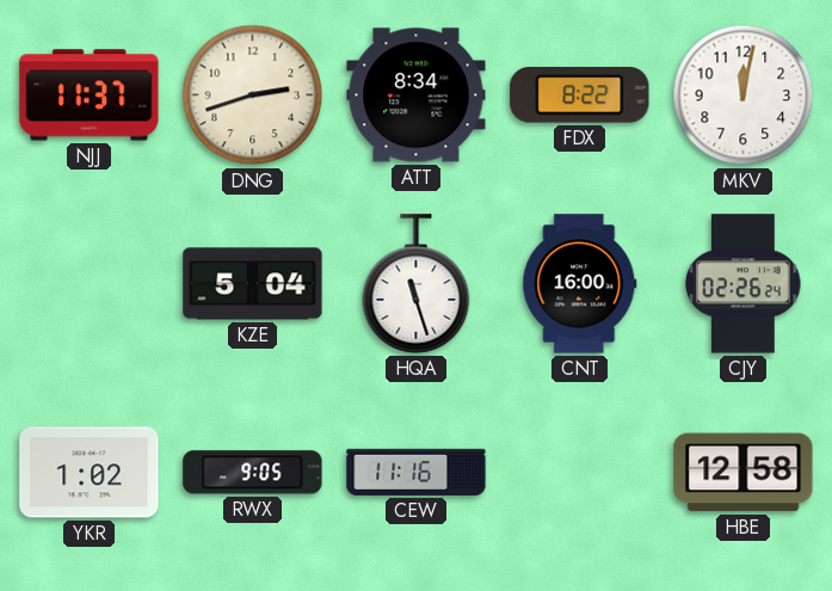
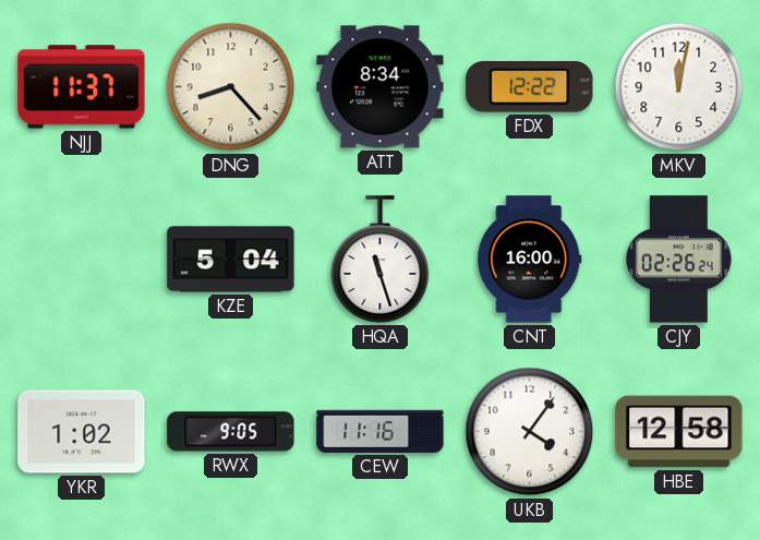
DNG: 2:42 -> 8:23 (231, 87)
FDX: 8:22 -> 12:22 (530, 87)
UKB: none -> 4:06 (530, 432)
